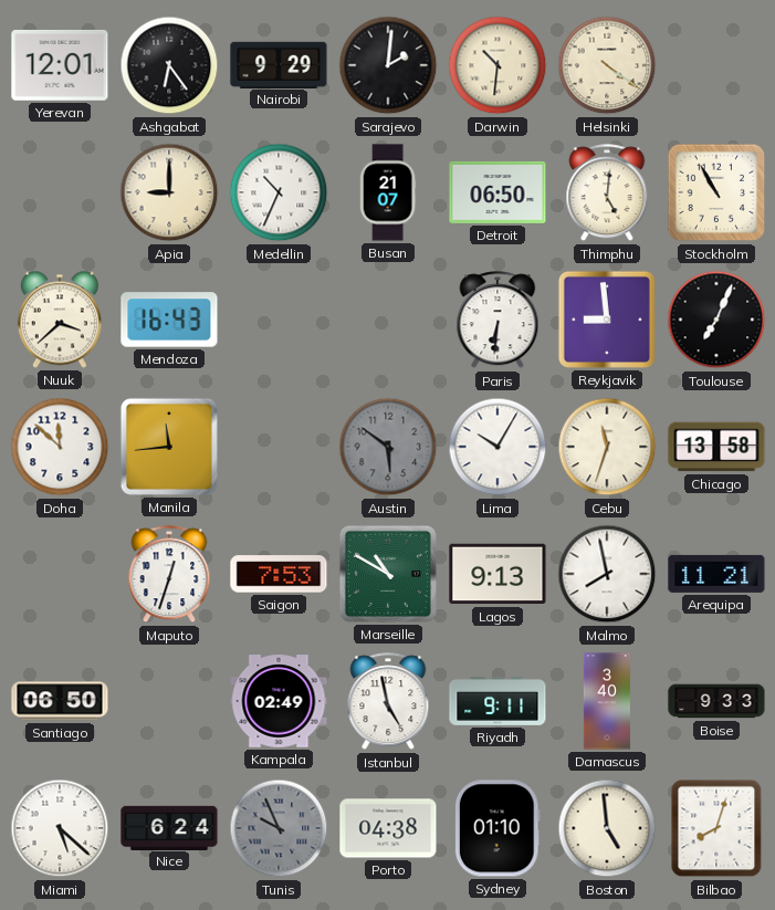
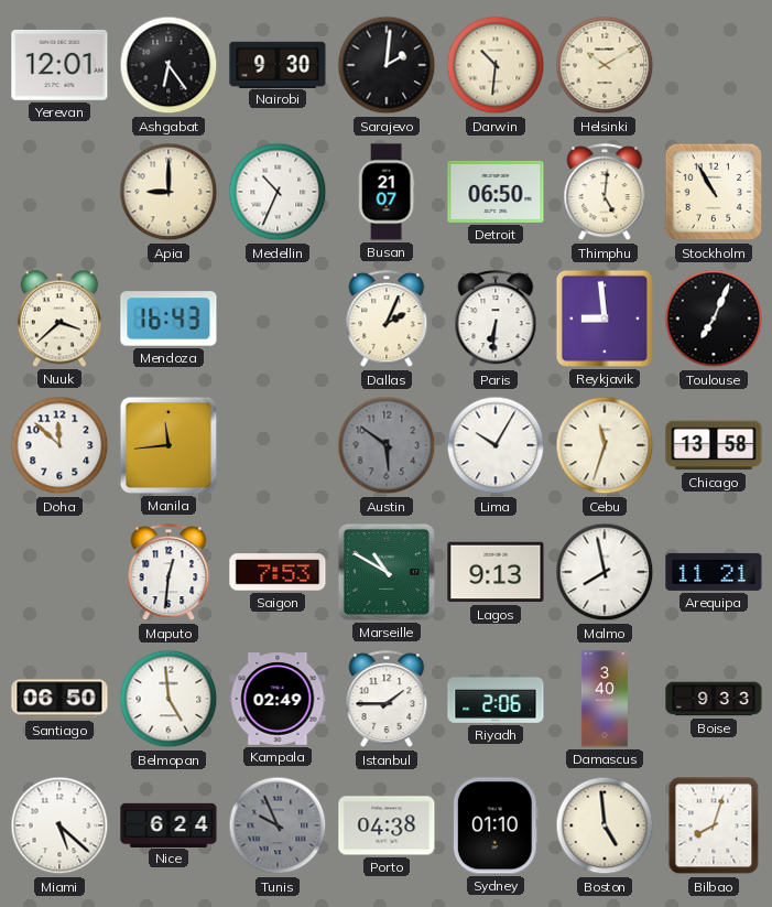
Nairobi: 9:29 -> 9:30 (278, 64)
Helsinki: 4:21 -> 10:10 (605, 65)
Dallas: none -> 2:04 (387, 320)
Maputo: 12:33 -> 12:31 (168, 573)
Belmopan: none -> 4:59 (168, 699)
Istanbul: 4:58 -> 1:45 (387, 700)
Riyadh: 9:11 -> 2:06 (496, 699)
